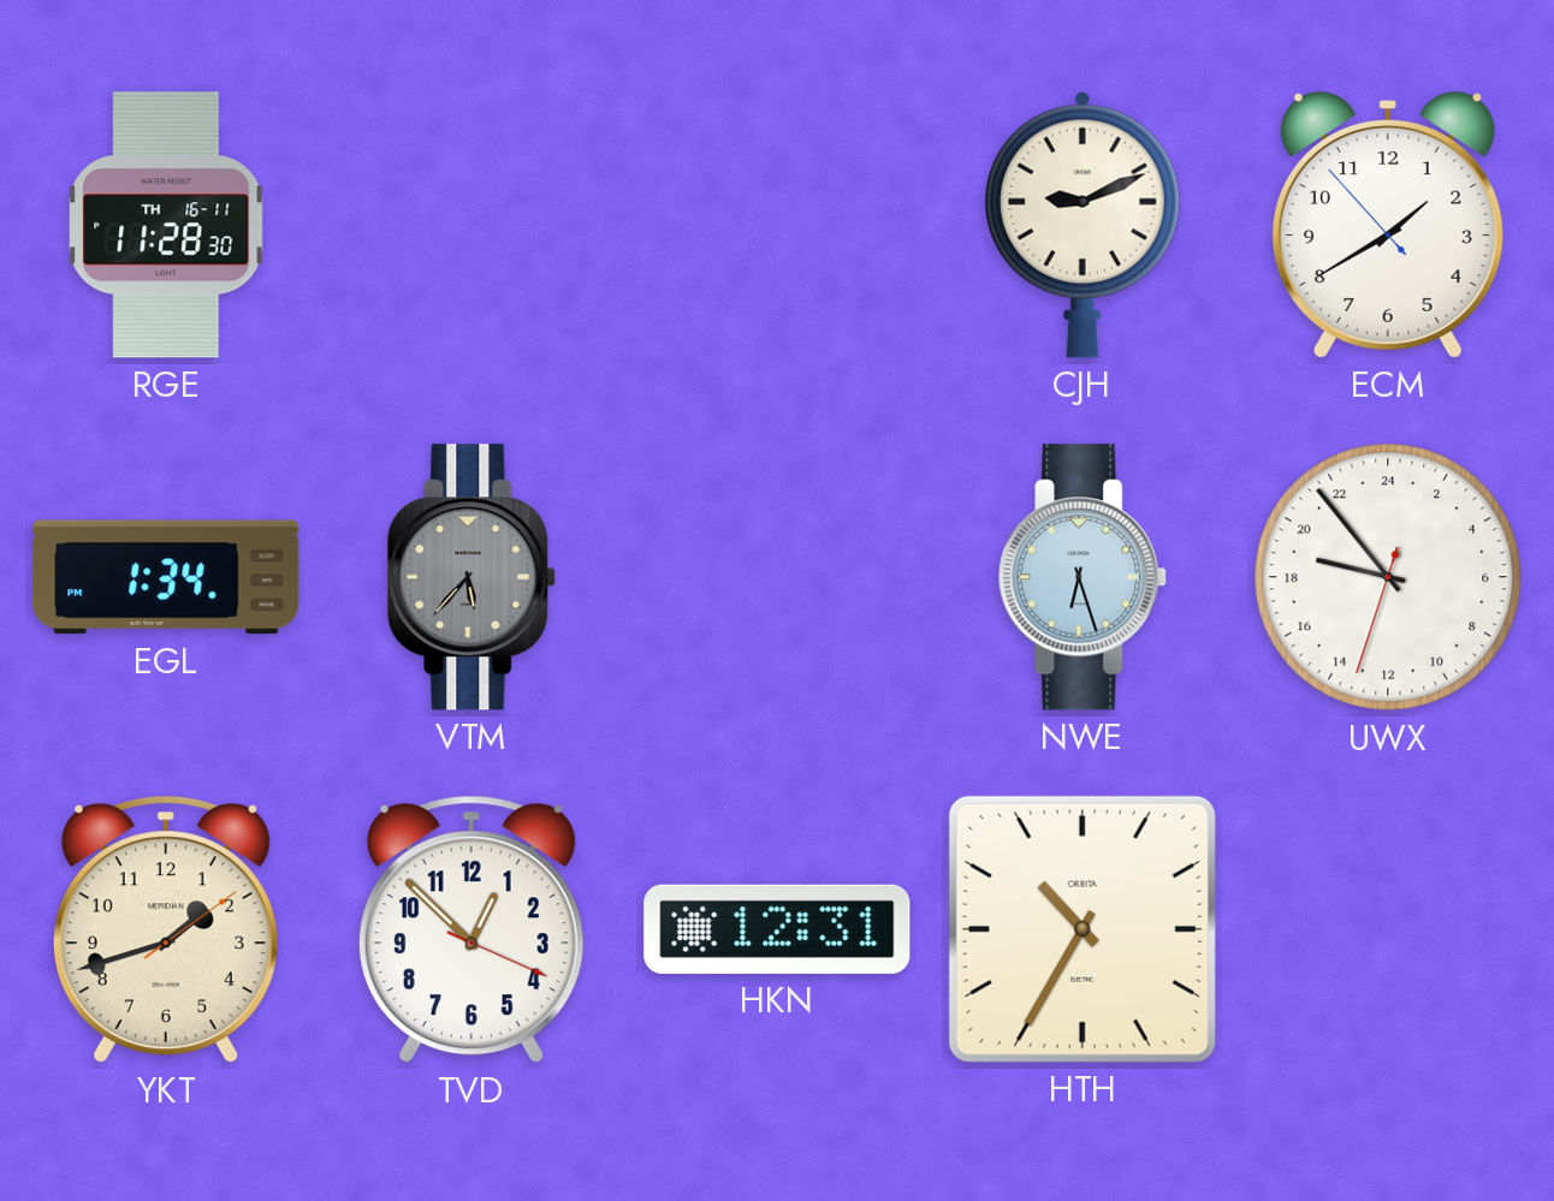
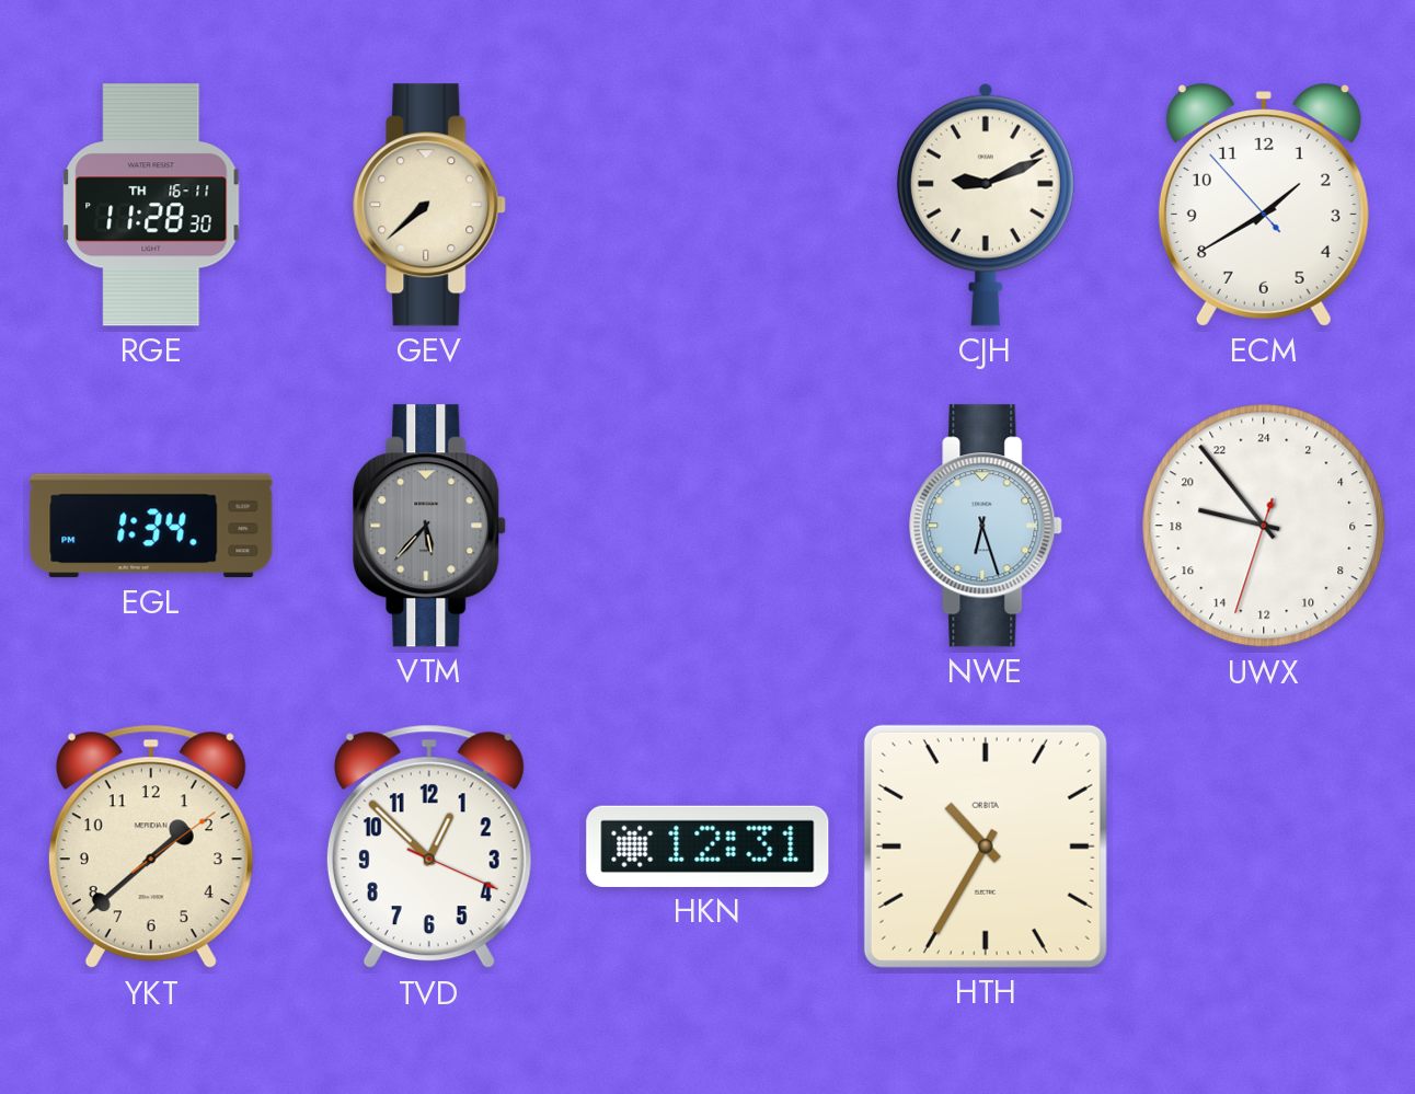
GEV: none -> 7:38 (430, 205)
YKT: 1:42 -> 1:38 (151, 847)
